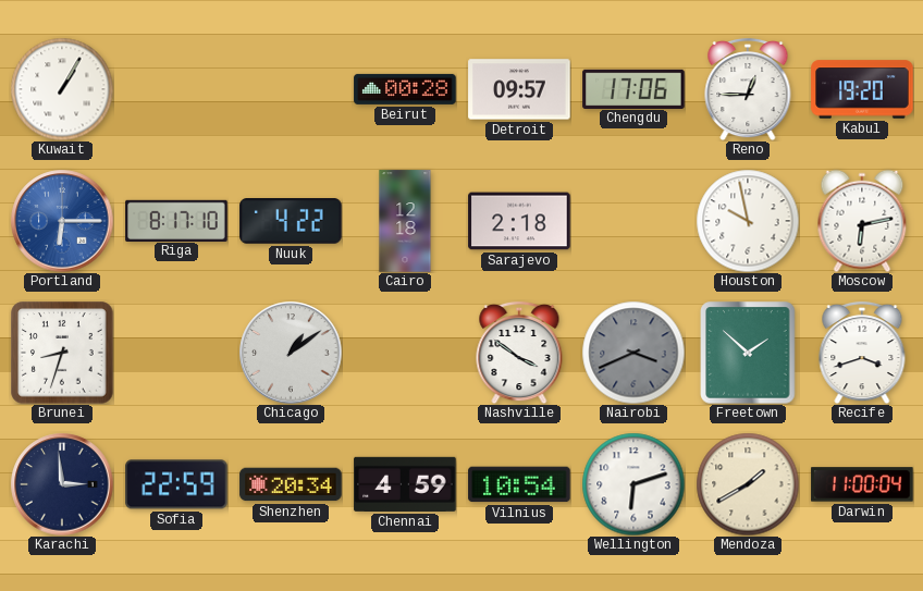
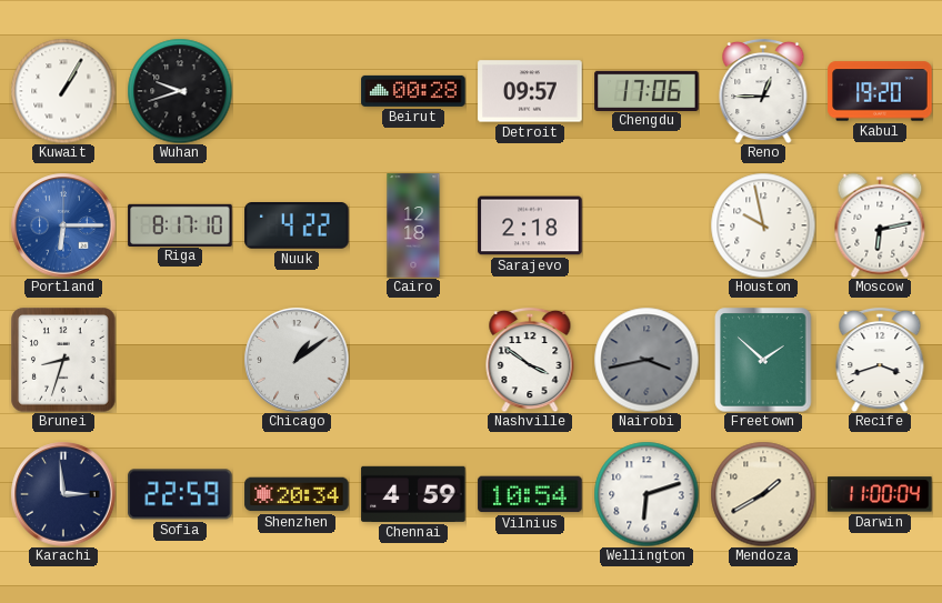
Wuhan: none -> 9:42 (180, 91)
Nairobi: 3:41 -> 3:43 (647, 360)
